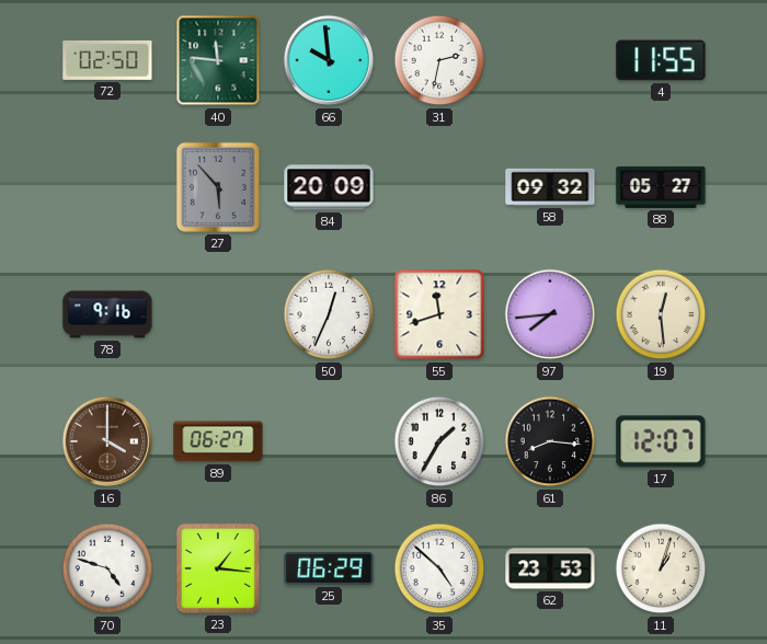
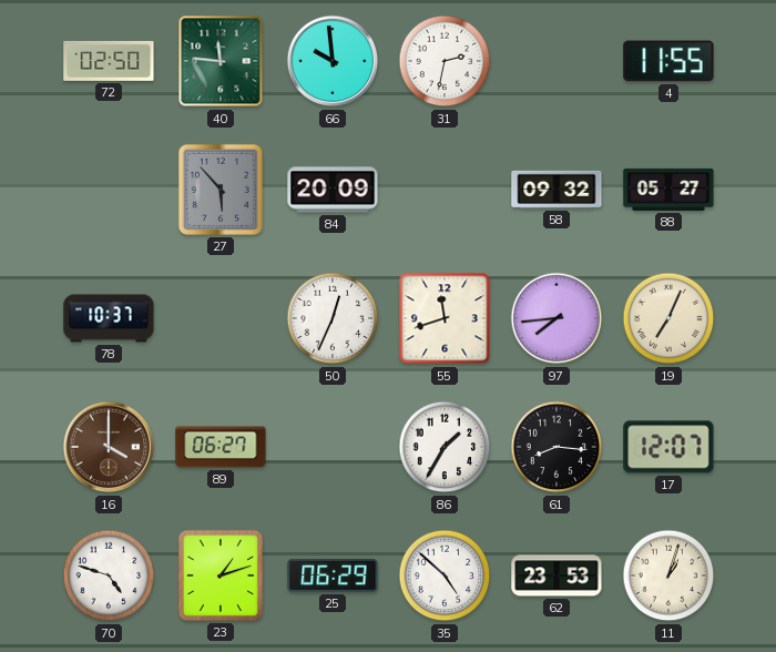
78: 9:16 -> 10:37 (109, 318)
19: 12:29 -> 7:04 (668, 318)
23: 1:16 -> 1:12 (221, 575)
